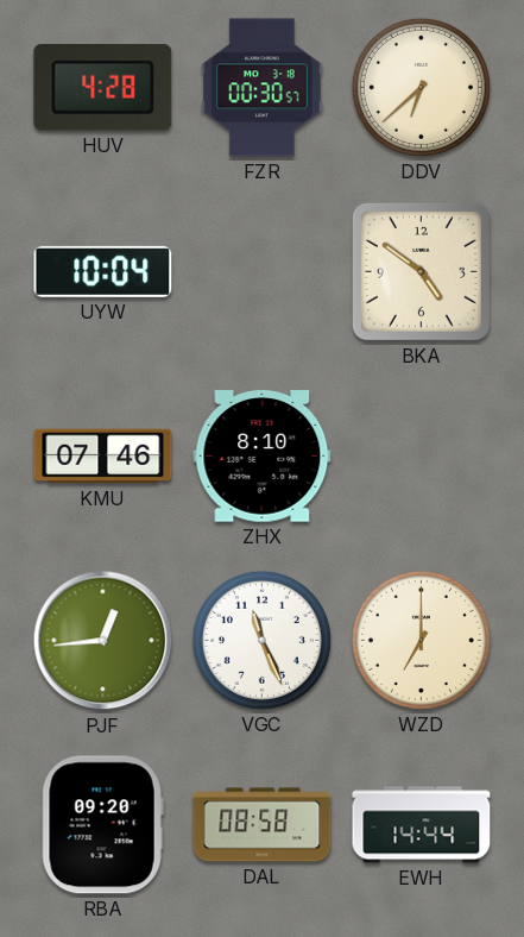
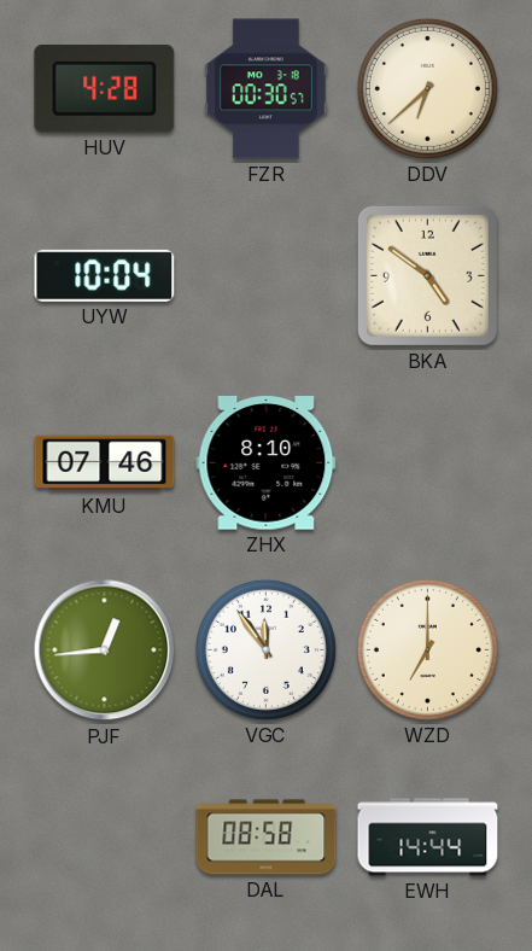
VGC: 11:26 -> 11:54 (265, 649)
RBA: 09:20 -> none (102, 825)
